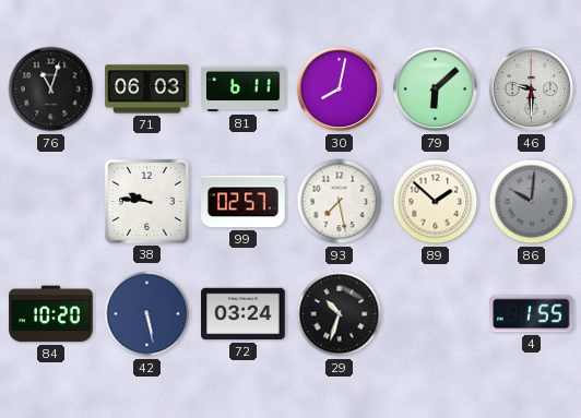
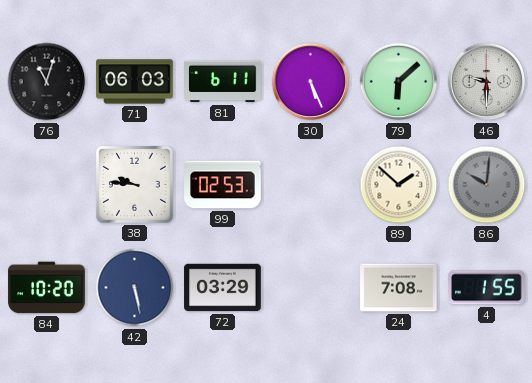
30: 8:02 -> 5:26 (311, 82)
99: 02:57 -> 02:53 (223, 185)
93: 7:28 -> none (340, 202)
72: 03:24 -> 03:29 (223, 288)
29: 10:33 -> none (340, 314)
24: none -> 7:08 (399, 288)
